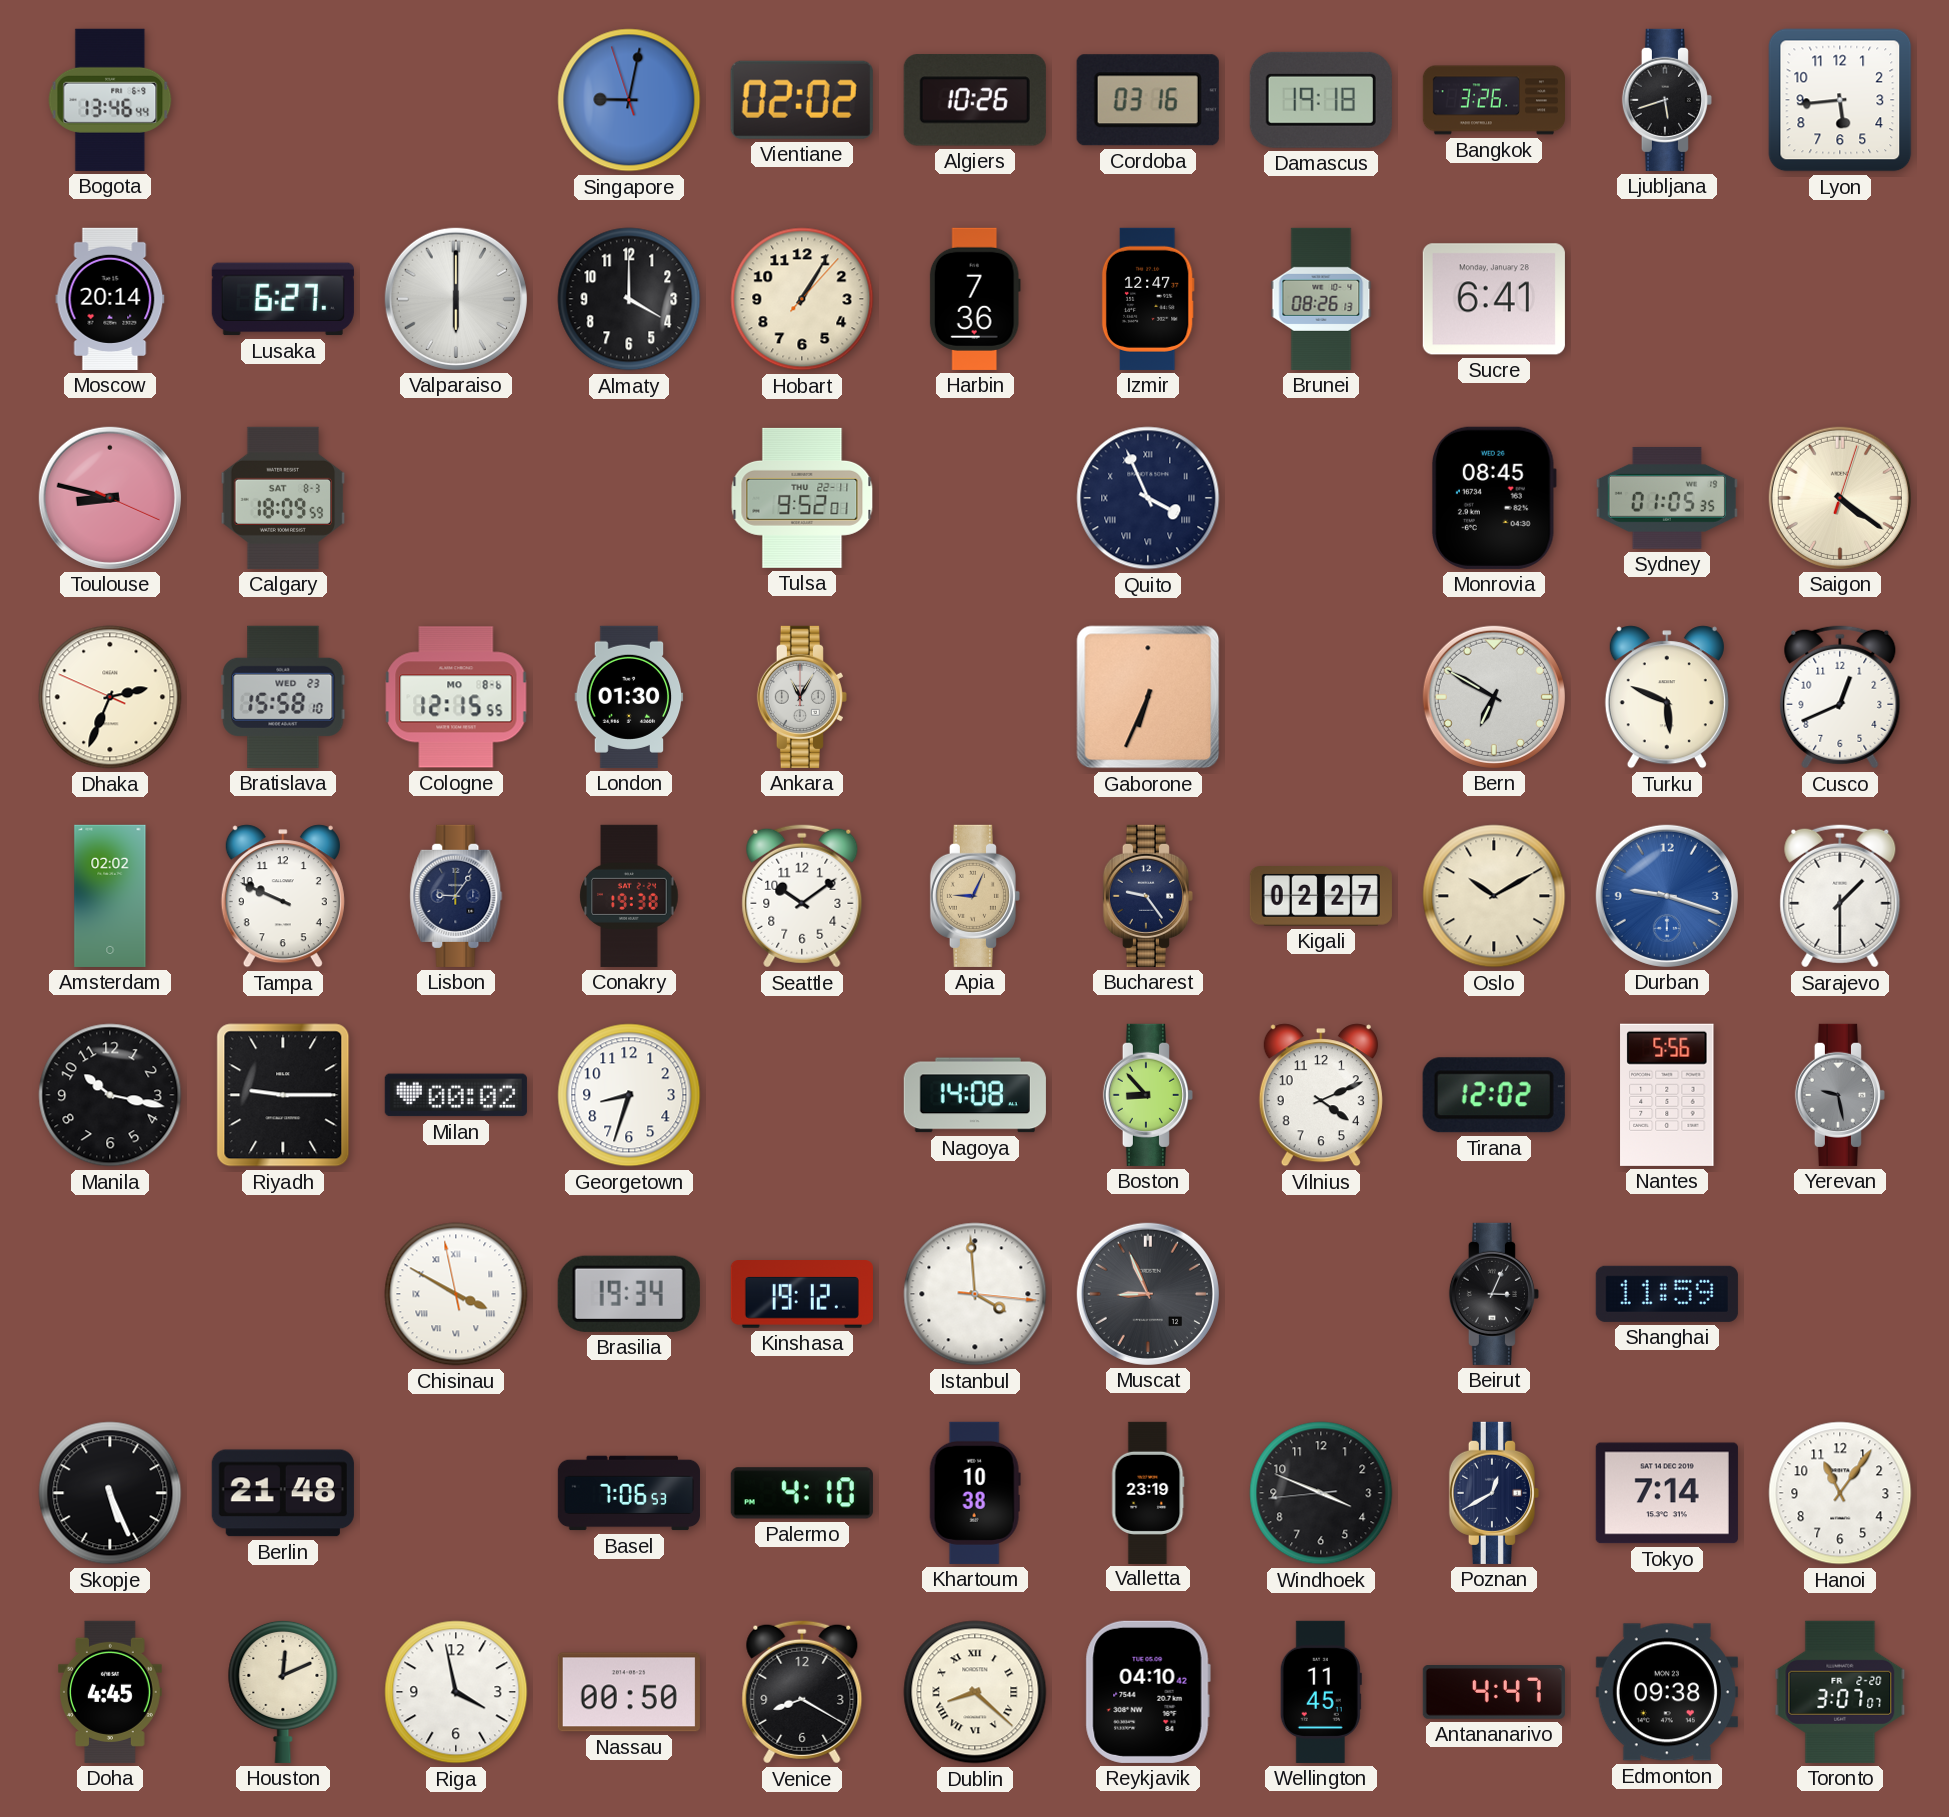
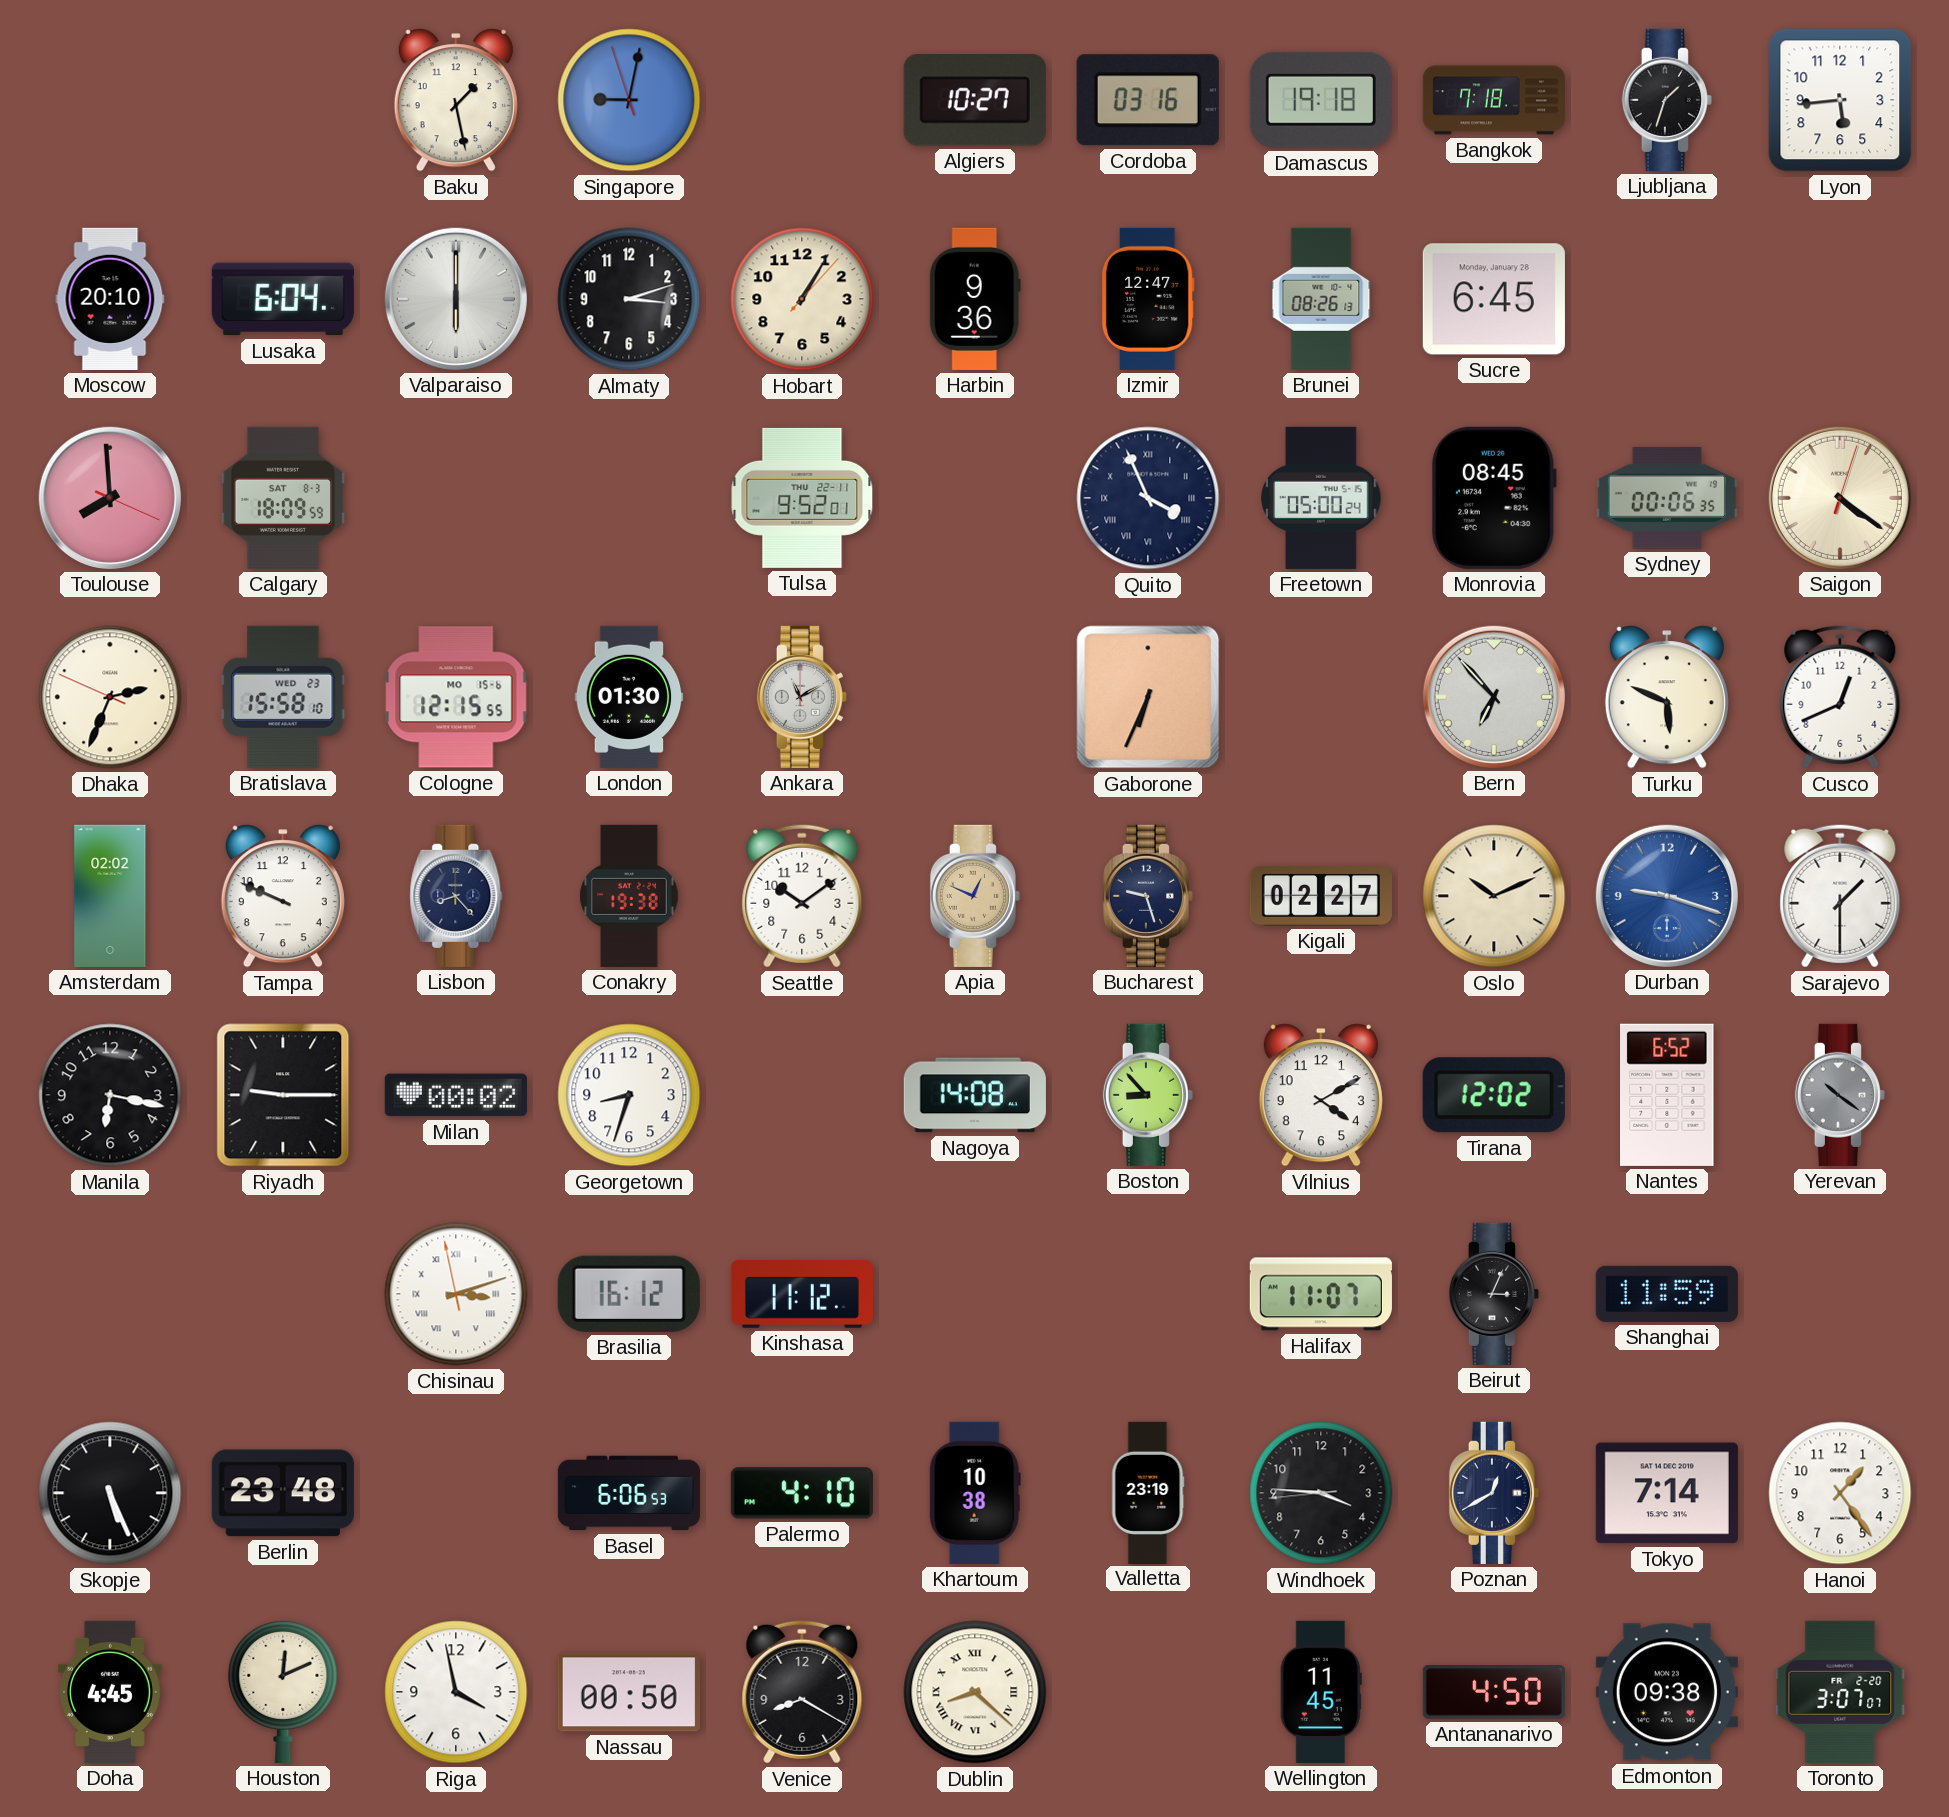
Bogota: 13:46 -> none (110, 100)
Baku: none -> 1:28 (456, 100)
Vientiane: 02:02 -> none (802, 100)
Algiers: 10:26 -> 10:27 (975, 100)
Bangkok: 3:26 -> 7:18 (1493, 100)
Ljubljana: 5:42 -> 1:33 (1667, 100)
Moscow: 20:14 -> 20:10 (110, 299)
Lusaka: 6:27 -> 6:04 (283, 299)
Almaty: 4:00 -> 3:12 (629, 299)
Harbin: 7:36 -> 9:36 (975, 299)
Sucre: 6:41 -> 6:45 (1494, 299)
Toulouse: 8:47 -> 7:59 (110, 498)
Freetown: none -> 05:00 (1321, 498)
Sydney: 01:05 -> 00:06 (1667, 498)
Cologne date: MO 8-6 -> MO 15-6 (456, 697)
Ankara: 11:05 -> 11:10 (802, 697)
Bern: 6:50 -> 6:53 (1494, 697)
Lisbon: 9:06 -> 8:23 (456, 896)
Apia: 9:04 -> 12:49 (975, 896)
Bucharest: 9:24 -> 9:27 (1148, 896)
Oslo: 10:10 -> 10:11 (1494, 896)
Manila: 10:17 -> 6:17 (110, 1095)
Vilnius: 4:11 -> 4:10 (1321, 1095)
Nantes: 5:56 -> 6:52 (1667, 1095)
Yerevan: 9:28 -> 10:21 (1840, 1095)
Chisinau: 3:49 -> 3:11 (456, 1294)
Brasilia: 19:34 -> 16:12 (629, 1294)
Kinshasa: 19:12 -> 11:12 (802, 1295)
Istanbul: 3:59 -> none (975, 1294)
Muscat: 8:56 -> none (1148, 1294)
Halifax: none -> 11:07 (1321, 1294)
Berlin: 21:48 -> 23:48 (283, 1493)
Basel: 7:06 -> 6:06 (628, 1493)
Windhoek: 3:48 -> 3:45 (1321, 1493)
Hanoi: 11:06 -> 1:24 (1840, 1493)
Reykjavik: 04:10 -> none (1148, 1692)
Antananarivo: 4:47 -> 4:50 (1494, 1693)
